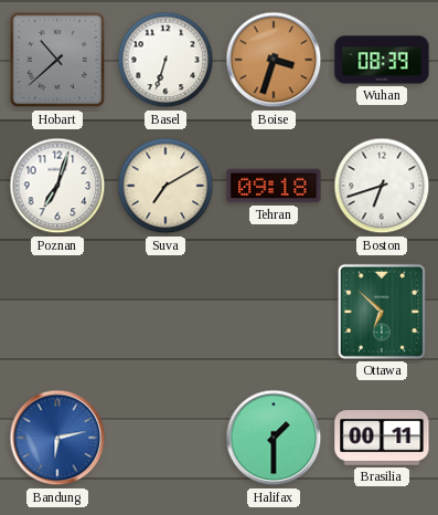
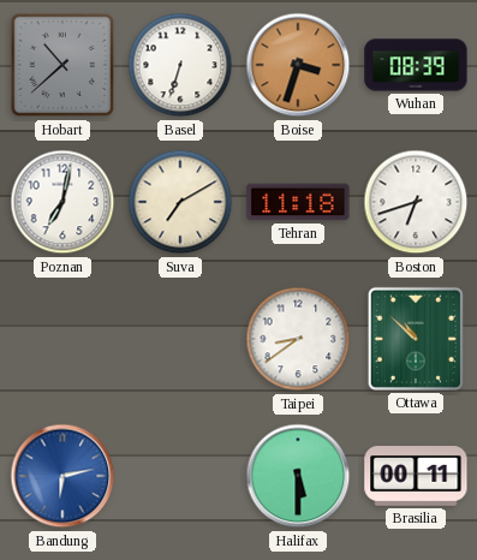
Poznan: 7:03 -> 7:02 (62, 202)
Tehran: 09:18 -> 11:18 (298, 202)
Taipei: none -> 8:39 (298, 339)
Ottawa: 6:52 -> 10:52 (416, 339)
Halifax: 1:30 -> 5:30 (298, 476)
